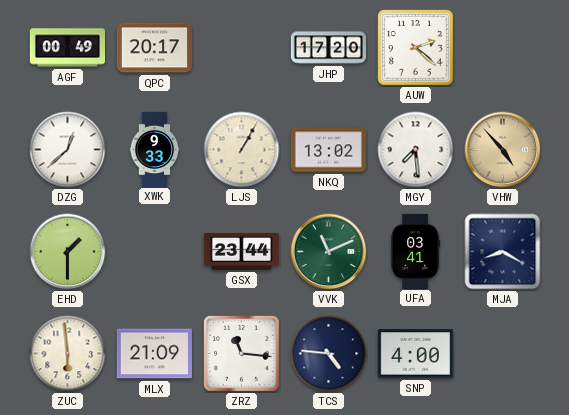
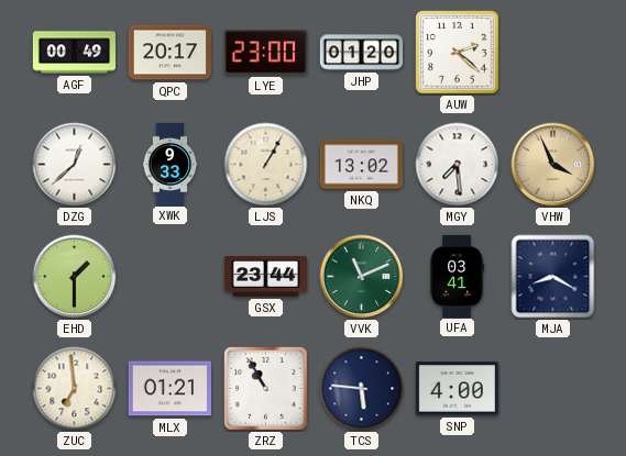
LYE: none -> 23:00 (265, 53)
JHP: 17:20 -> 01:20 (361, 53)
VHW: 4:53 -> 3:56 (553, 165)
ZUC: 5:59 -> 6:59 (75, 389)
MLX: 21:09 -> 01:21 (169, 389)
ZRZ: 11:16 -> 10:55 (266, 389)
TCS: 4:46 -> 5:46 (362, 389)
